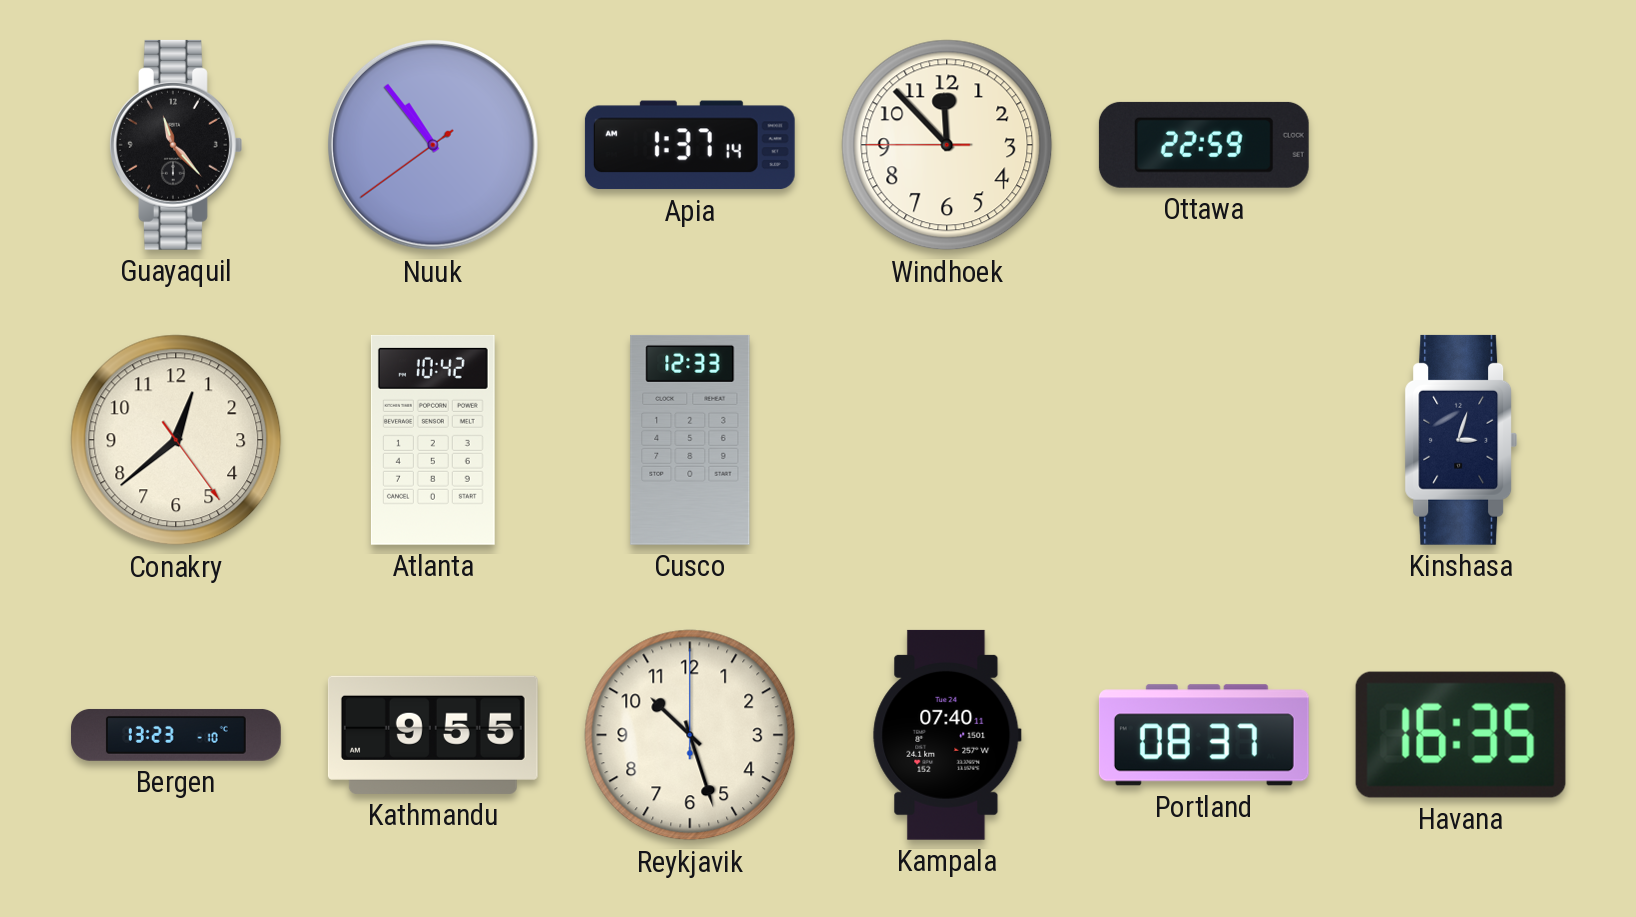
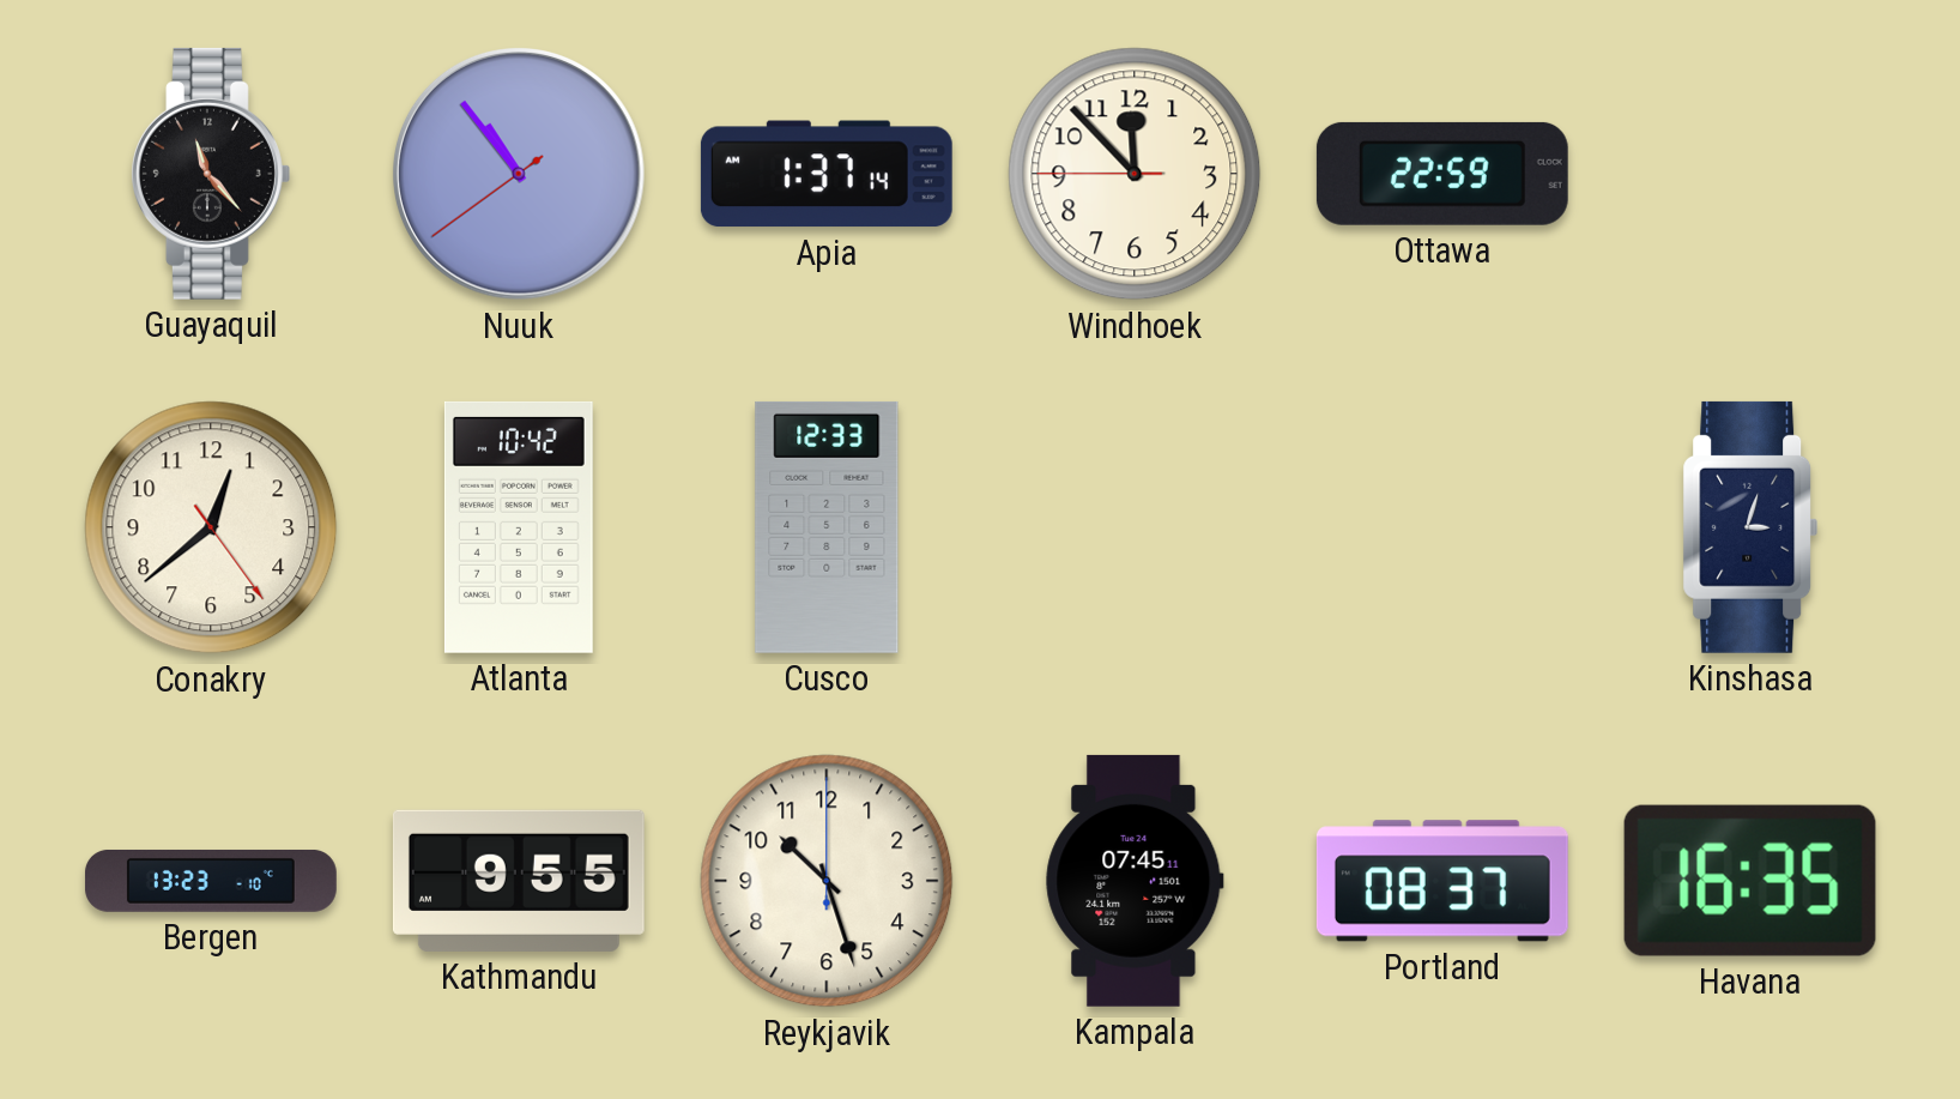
Kampala: 07:40 -> 07:45 (1135, 881)
